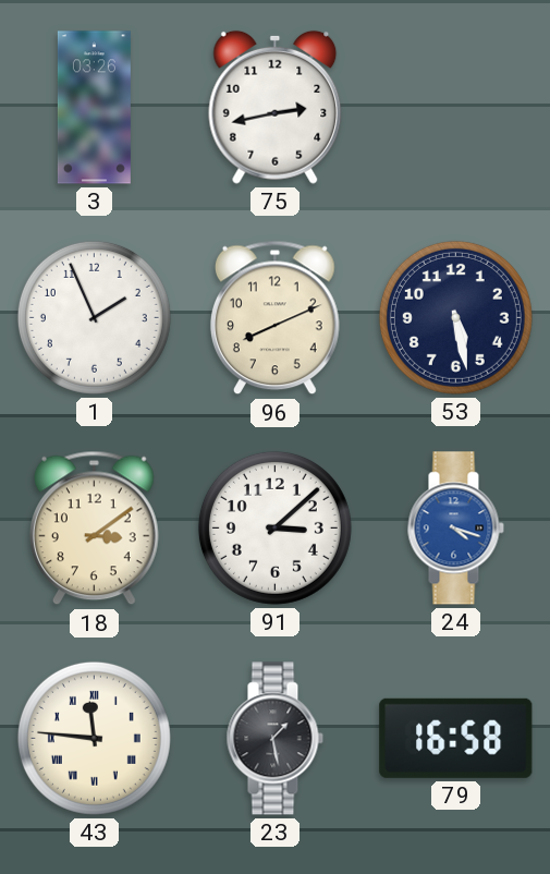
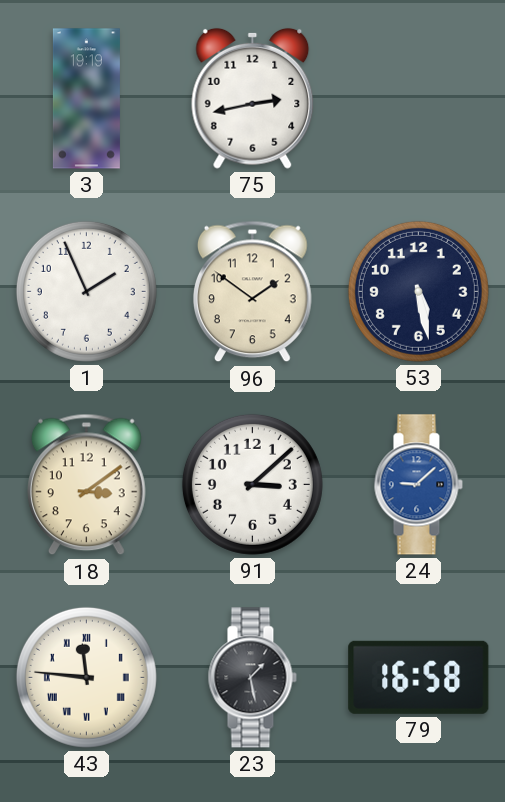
3: 03:26 -> 19:19 (86, 99)
96: 8:11 -> 1:51 (253, 292)
24: 4:18 -> 9:08 (418, 485)
